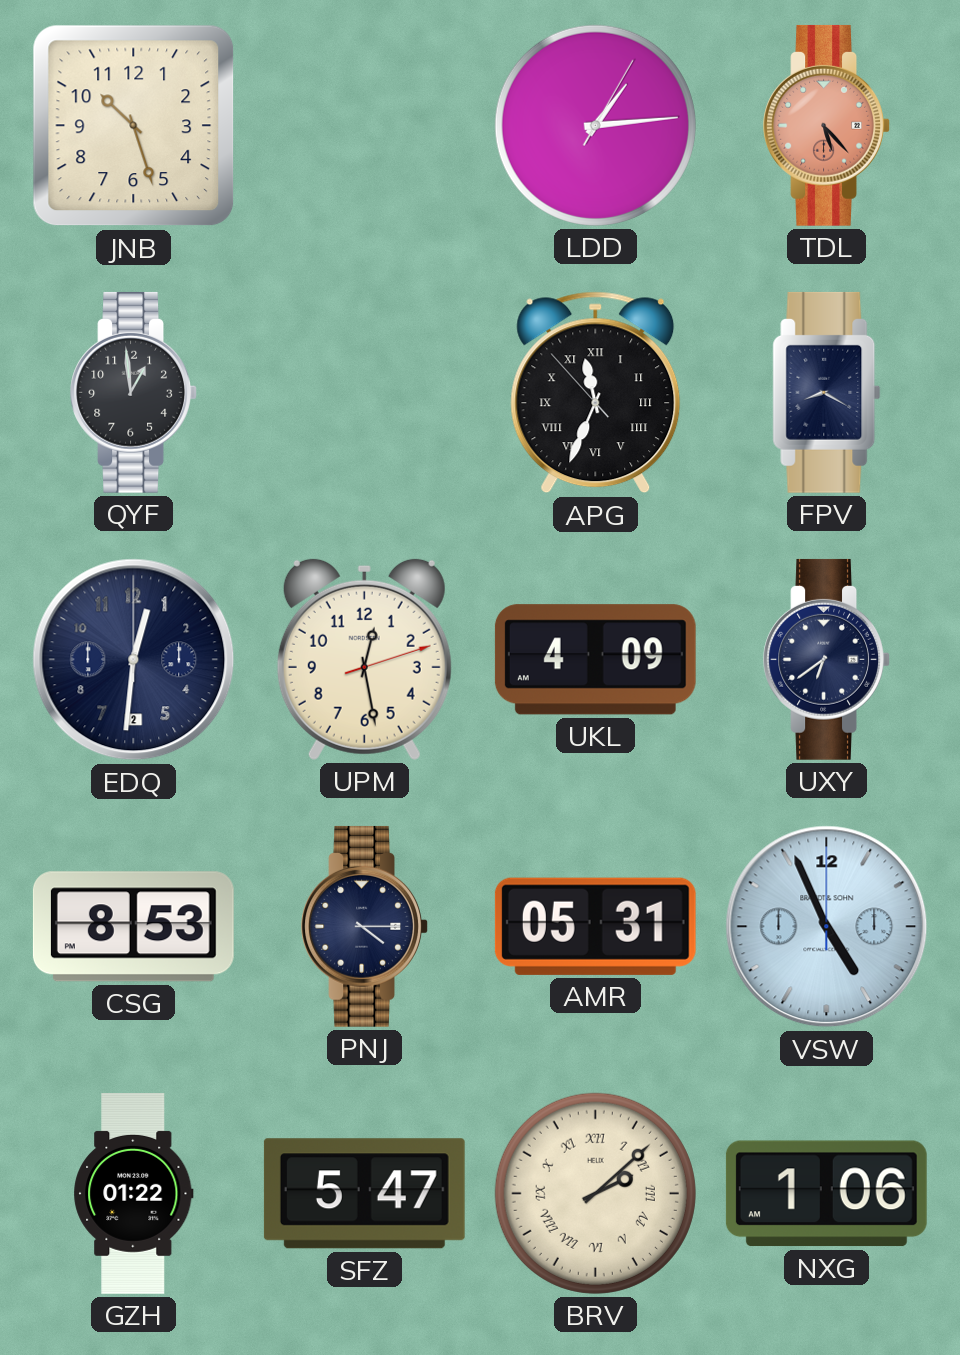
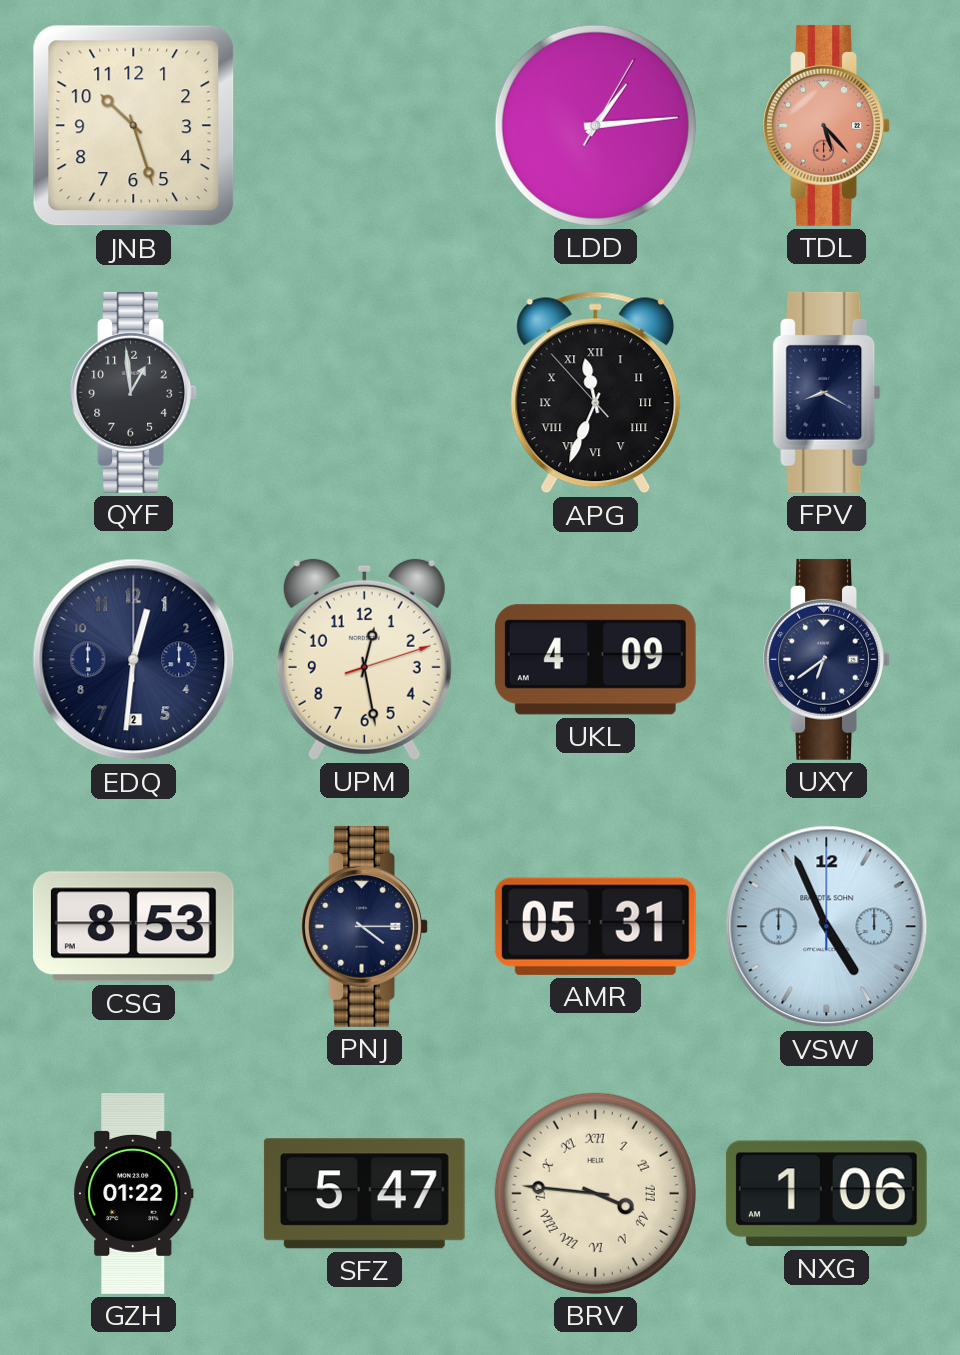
BRV: 2:08 -> 3:46 (595, 1193)
